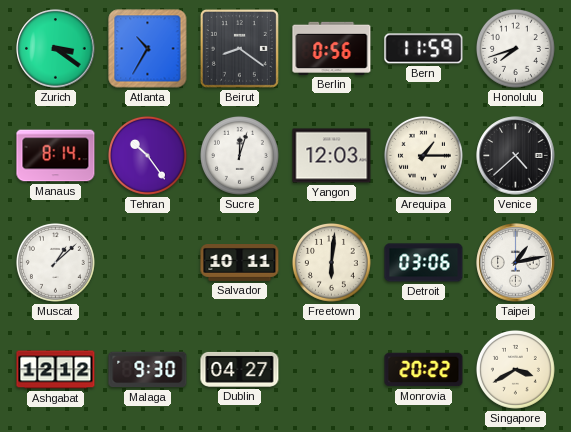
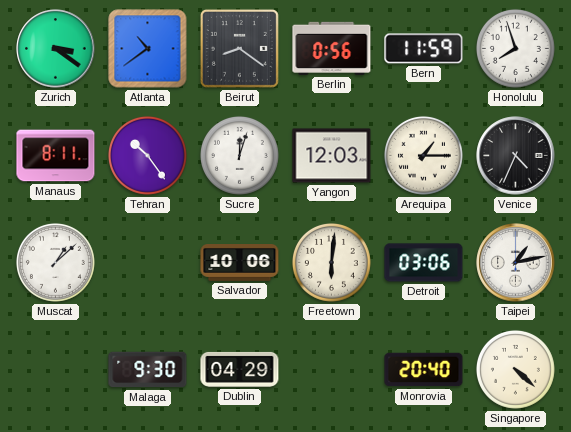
Atlanta: 10:35 -> 10:39 (148, 49)
Honolulu: 7:42 -> 7:57 (515, 48)
Manaus: 8:14 -> 8:11 (56, 156)
Venice: 4:38 -> 4:34 (516, 156)
Salvador: 10:11 -> 10:06 (240, 263)
Ashgabat: 12:12 -> none (56, 370)
Dublin: 04:27 -> 04:29 (240, 369)
Monrovia: 20:22 -> 20:40 (424, 370)
Singapore: 3:40 -> 4:22 (515, 369)
